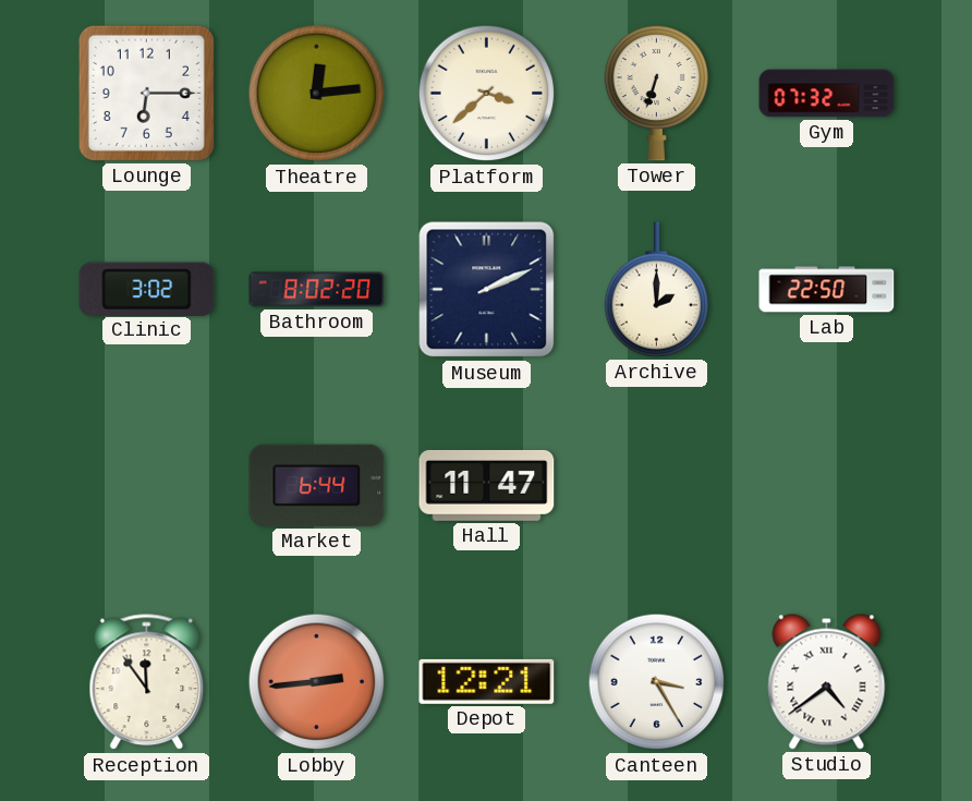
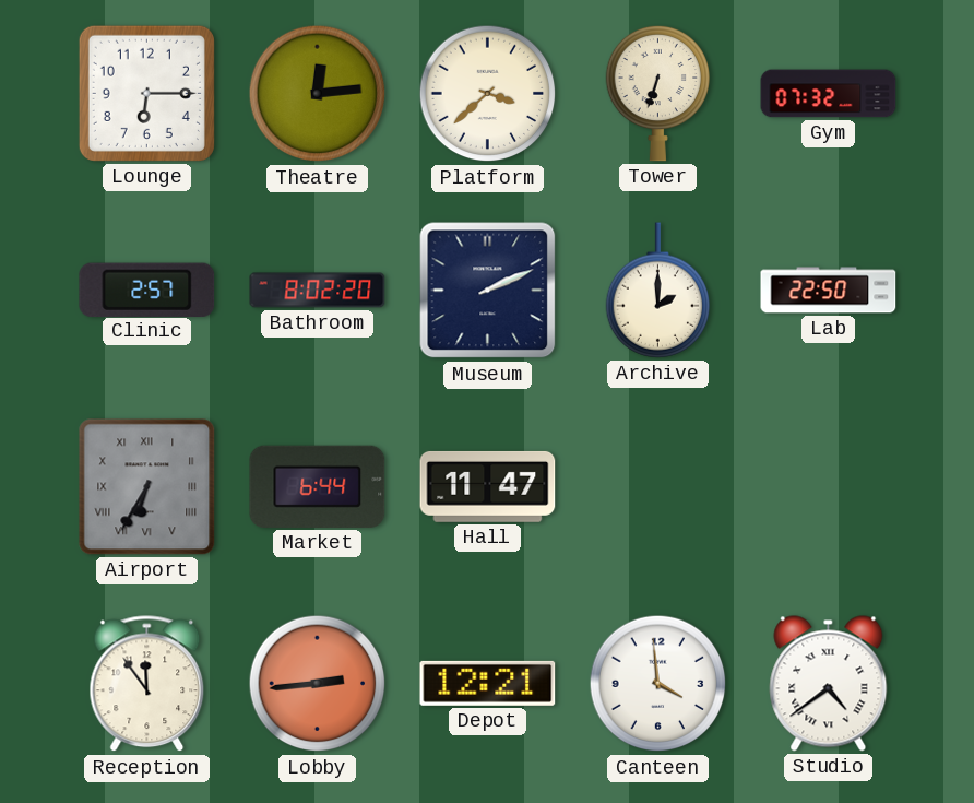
Clinic: 3:02 -> 2:57 (147, 290)
Airport: none -> 6:35 (147, 487)
Canteen: 3:25 -> 3:59 (658, 684)
